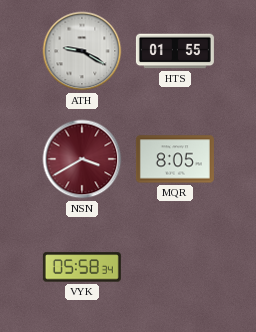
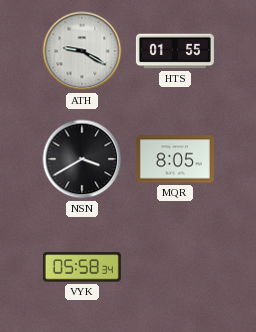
NSN dial: burgundy -> black (82, 159)
